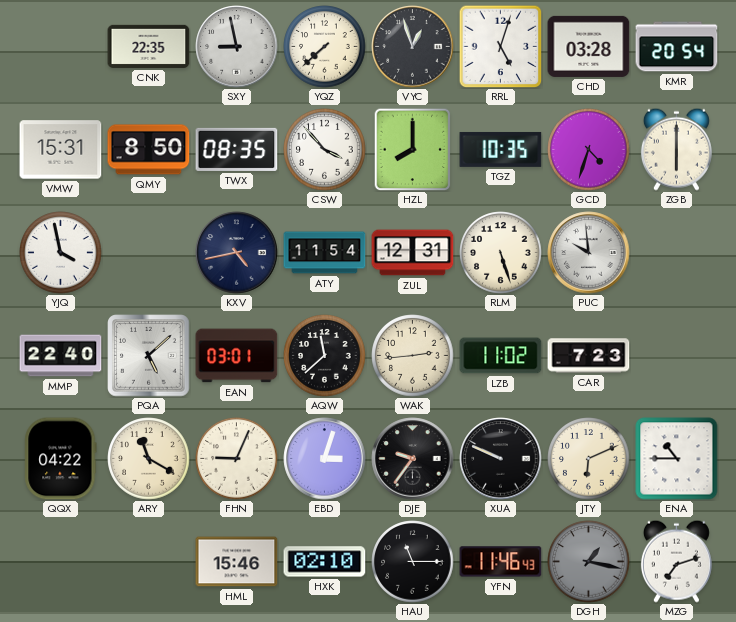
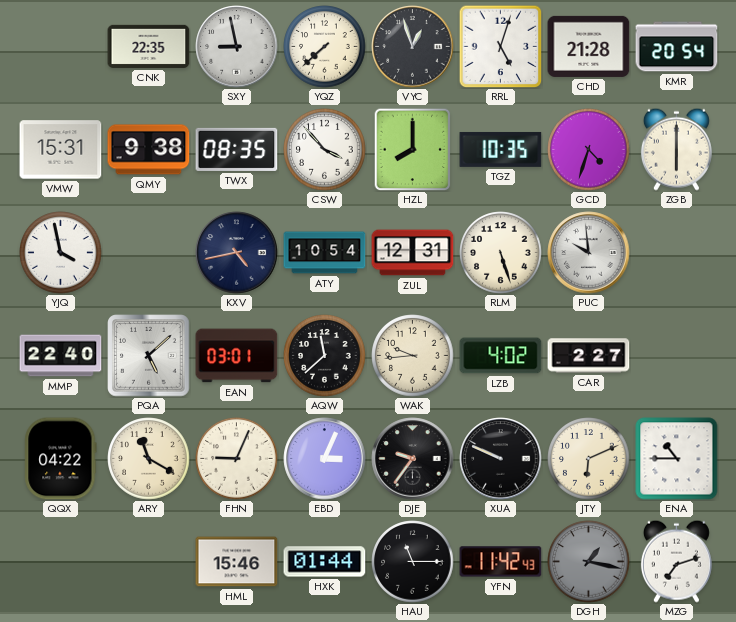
CHD: 03:28 -> 21:28 (589, 46)
QMY: 8:50 -> 9:38 (149, 150)
ATY: 11:54 -> 10:54 (325, 253)
WAK: 2:44 -> 9:44 (413, 356)
LZB: 11:02 -> 4:02 (501, 356)
CAR: 7:23 -> 2:27 (589, 356)
EBD: 3:03 -> 3:04 (325, 459)
HXK: 02:10 -> 01:44 (325, 562)
YFN: 11:46 -> 11:42 (501, 562)
